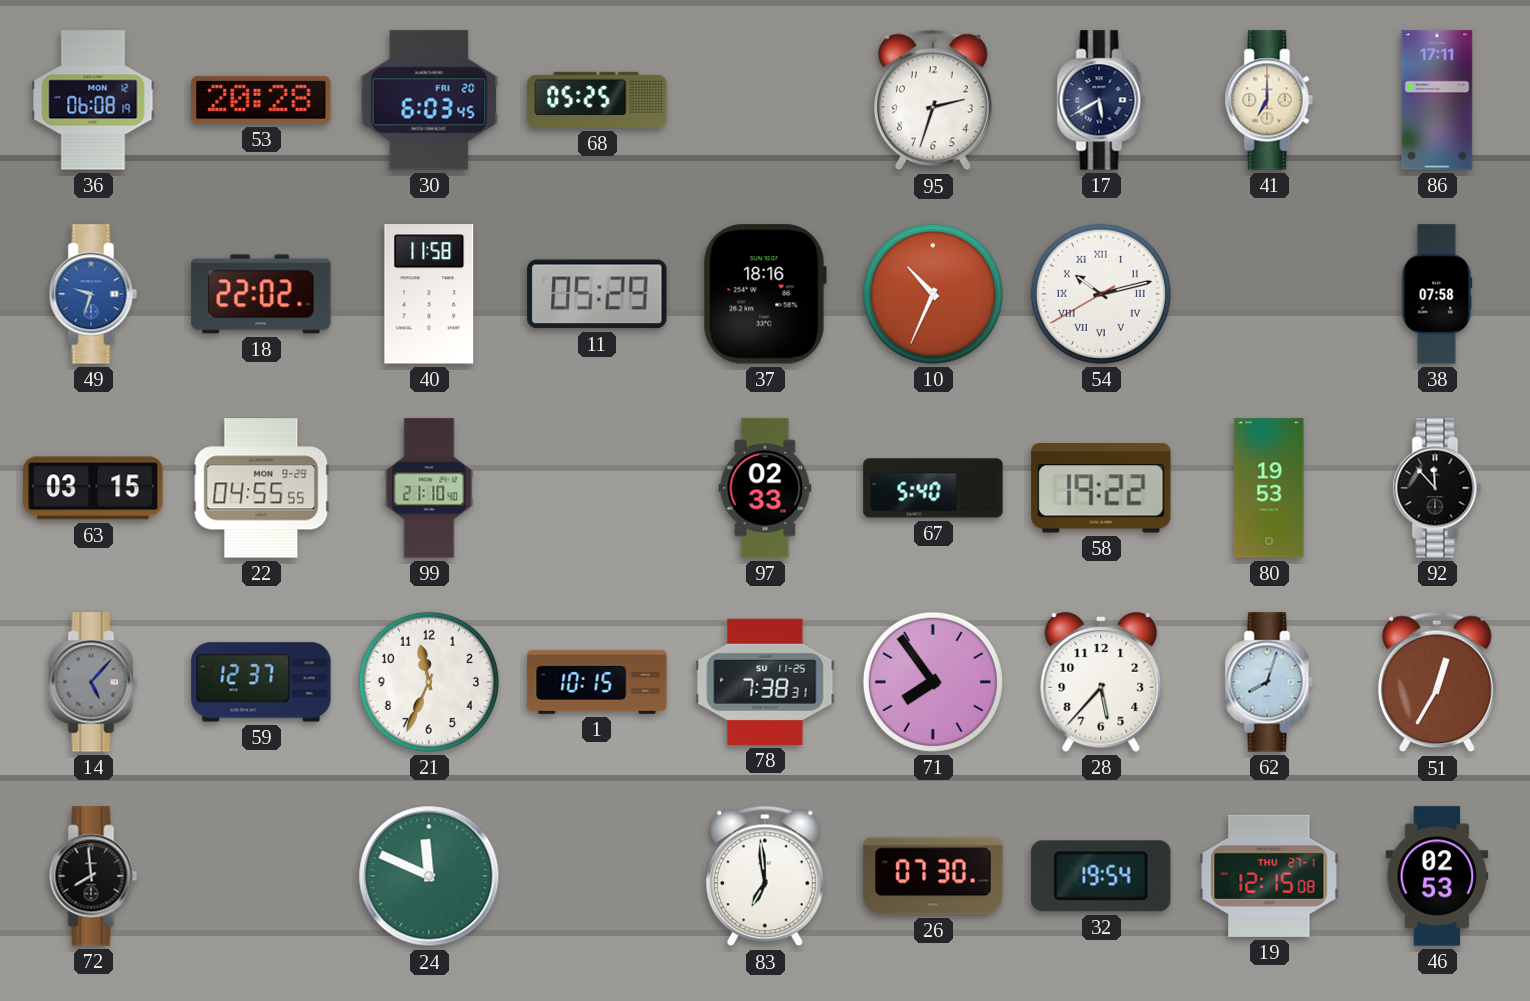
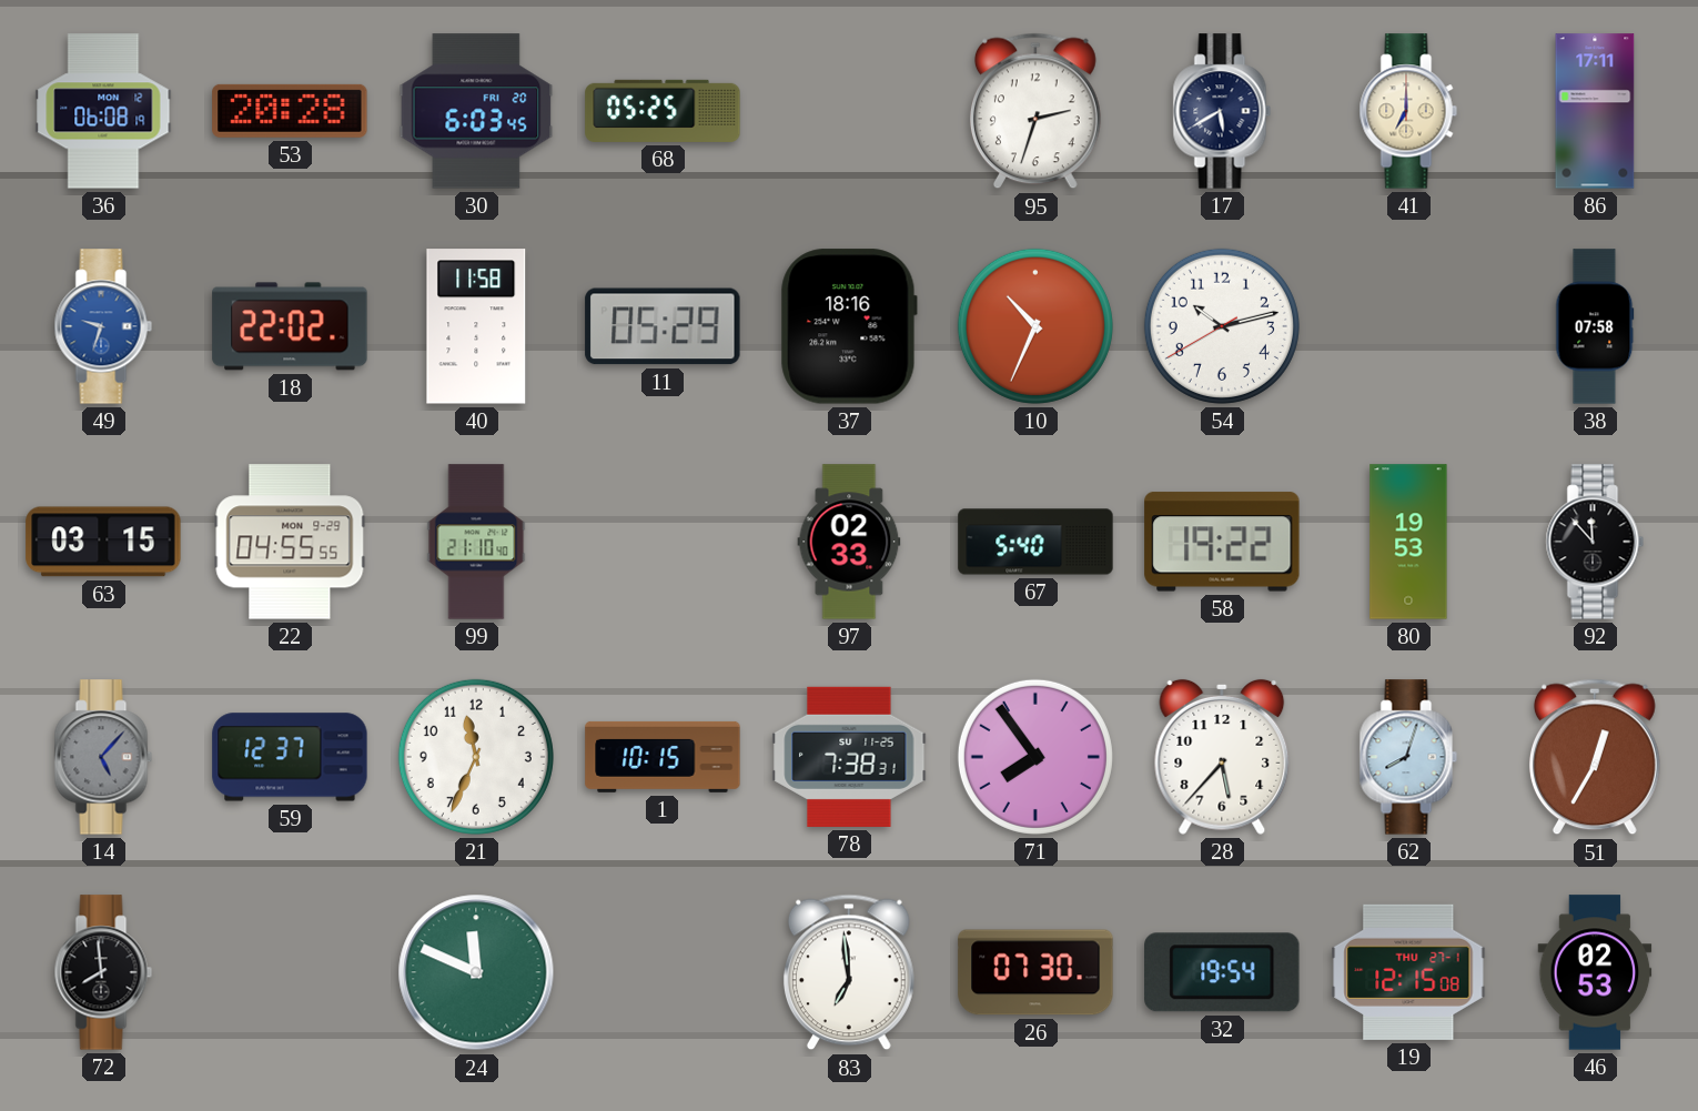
54 numerals: Roman -> Arabic (1222, 326)
